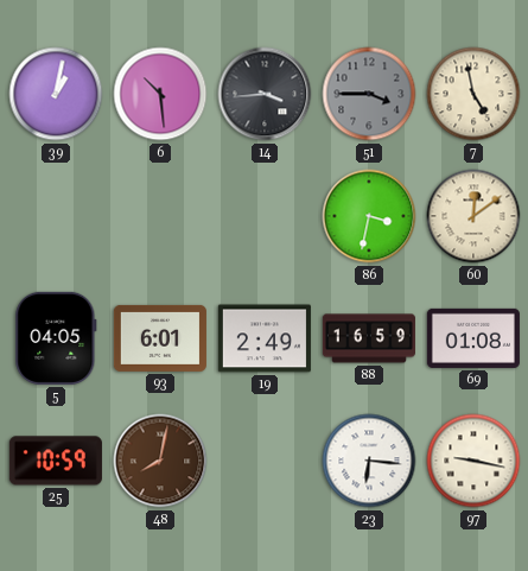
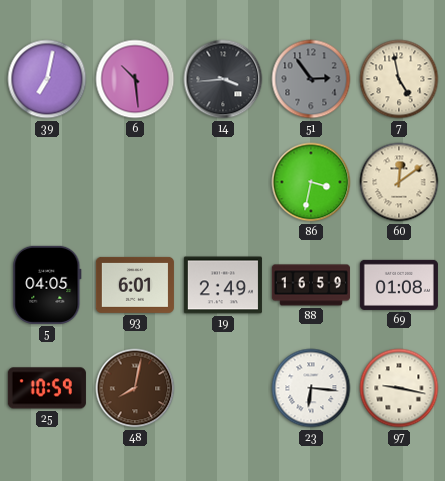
39: 1:02 -> 7:02 (47, 79)
51: 3:45 -> 2:54 (311, 79)
